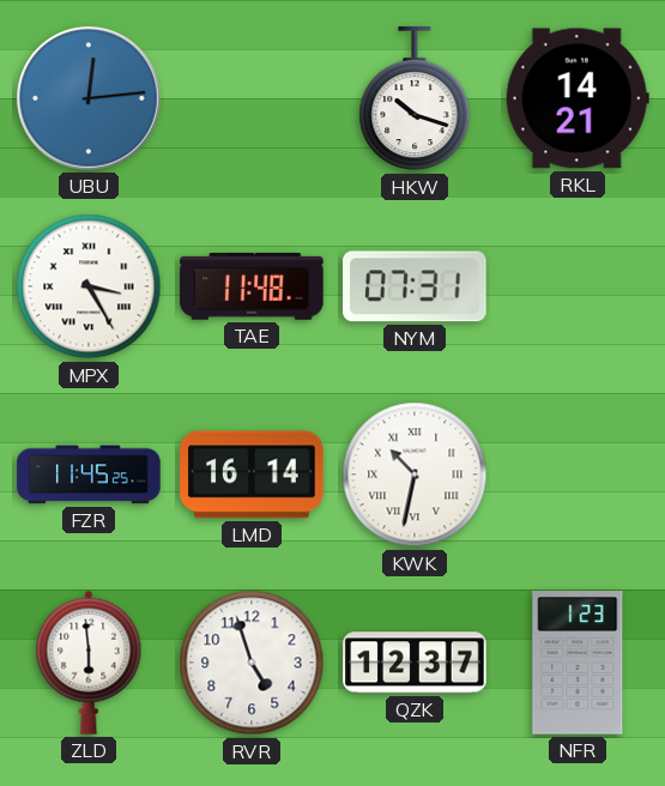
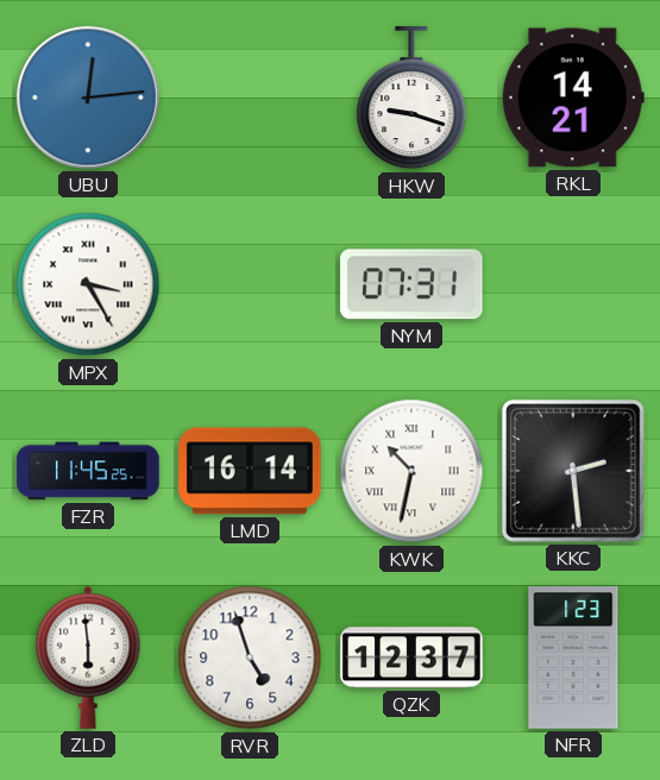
HKW: 10:18 -> 9:18 (411, 99)
TAE: 11:48 -> none (252, 286)
KKC: none -> 2:29 (573, 471)
